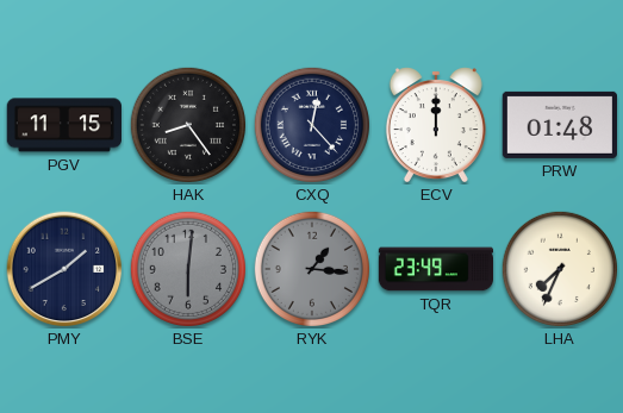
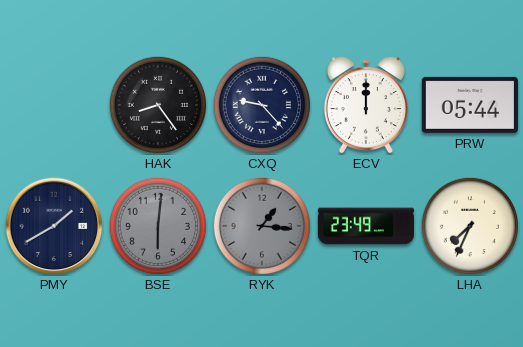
PGV: 11:15 -> none (63, 125)
CXQ: 12:23 -> 9:23 (261, 104)
PRW: 01:48 -> 05:44 (469, 105)
